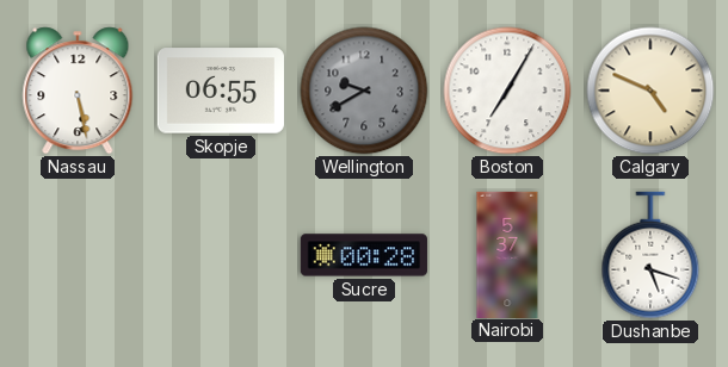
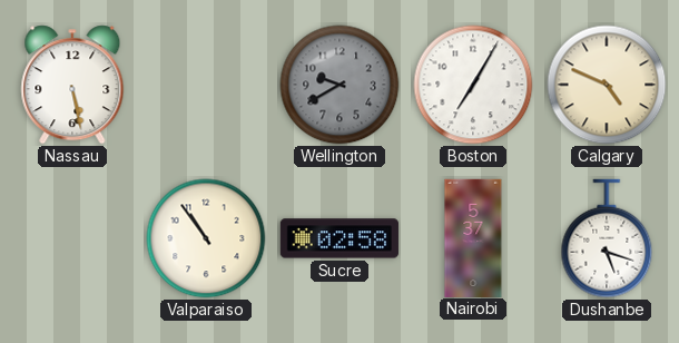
Skopje: 06:55 -> none (221, 91)
Valparaiso: none -> 10:54 (206, 238)
Sucre: 00:28 -> 02:58 (339, 238)
